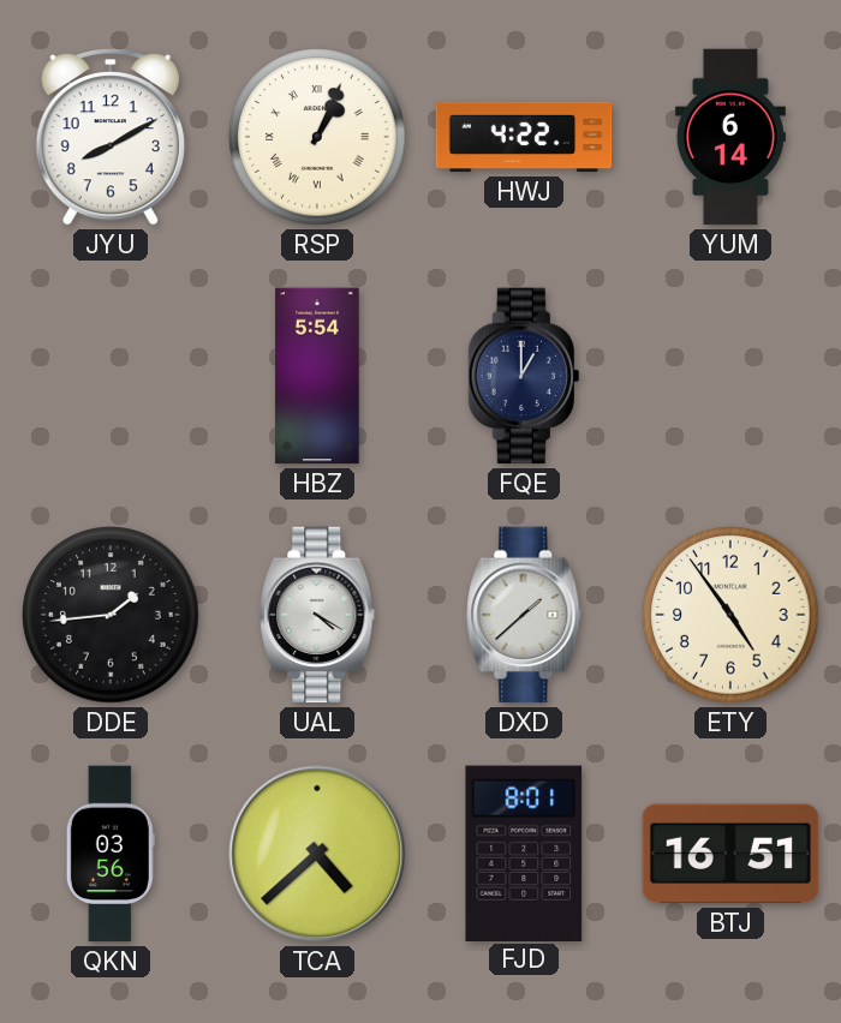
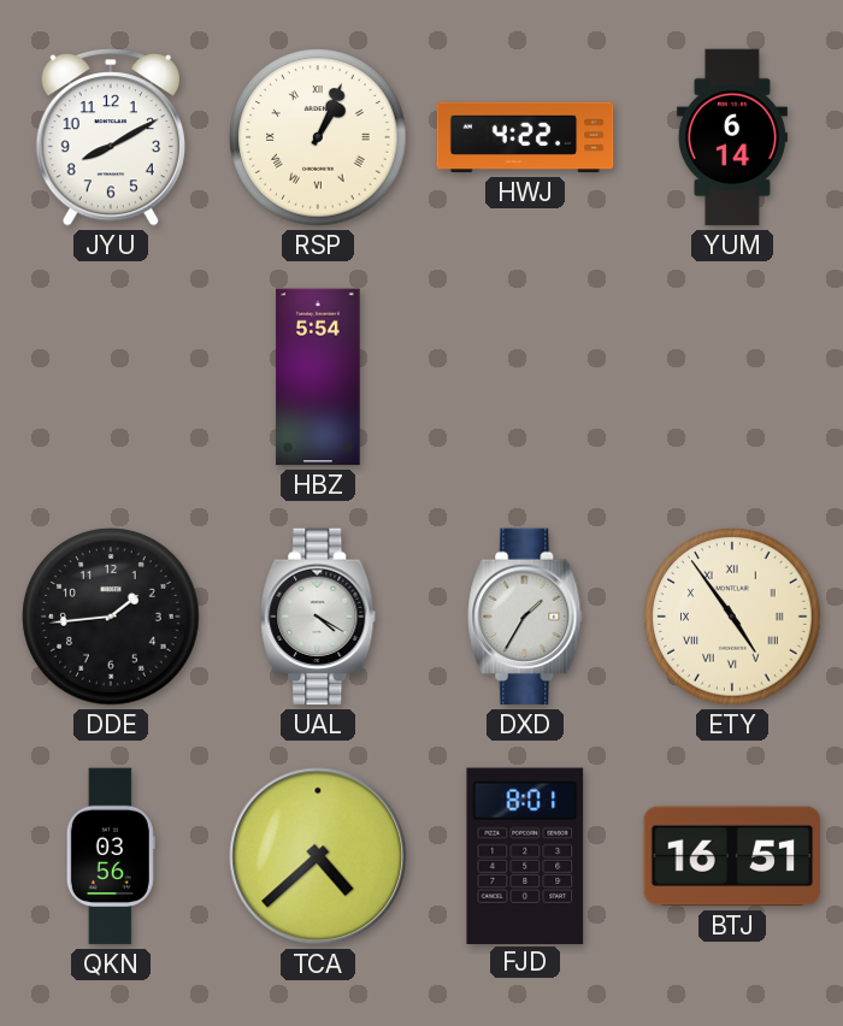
FQE: 1:00 -> none (523, 376)
DXD: 1:38 -> 1:35 (525, 617)
ETY numerals: Arabic -> Roman (732, 617)
